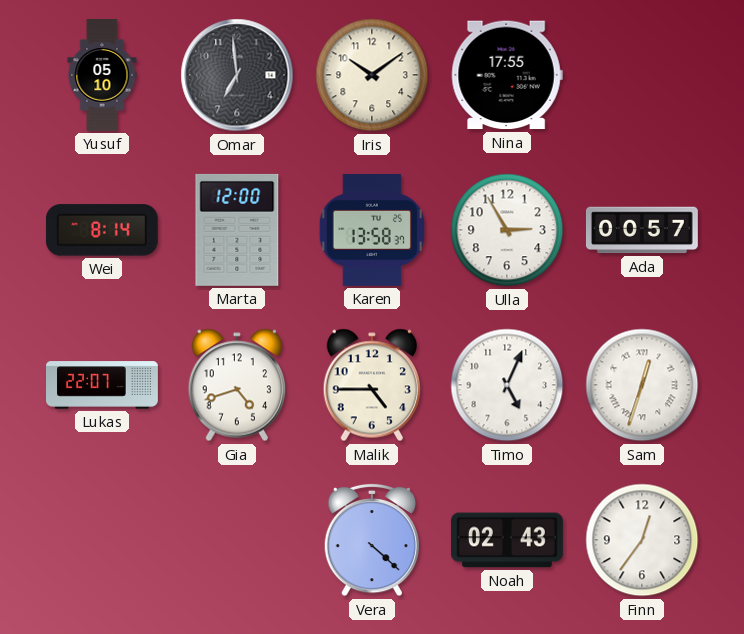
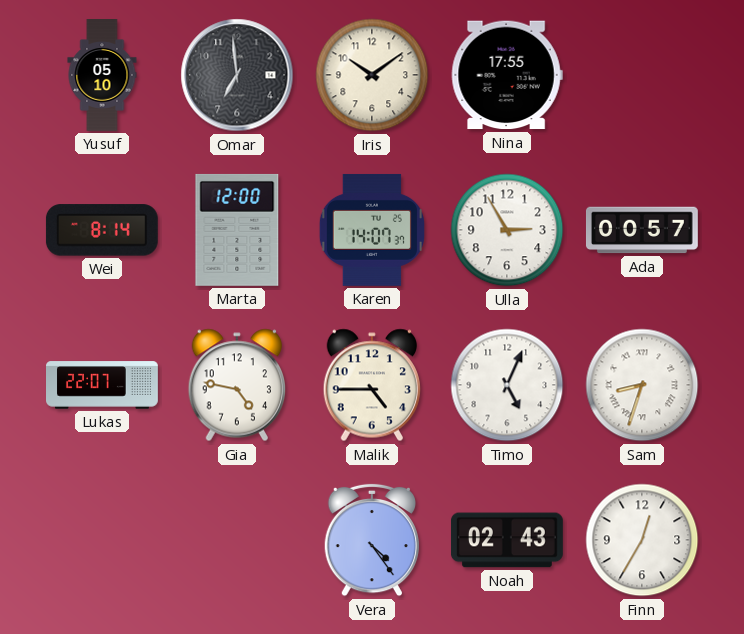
Karen: 13:58 -> 14:07 (372, 230)
Gia: 4:42 -> 4:47 (236, 385)
Sam: 12:33 -> 8:33 (642, 385)
Vera: 4:22 -> 4:24 (371, 540)
Finn: 12:36 -> 12:35 (642, 540)
